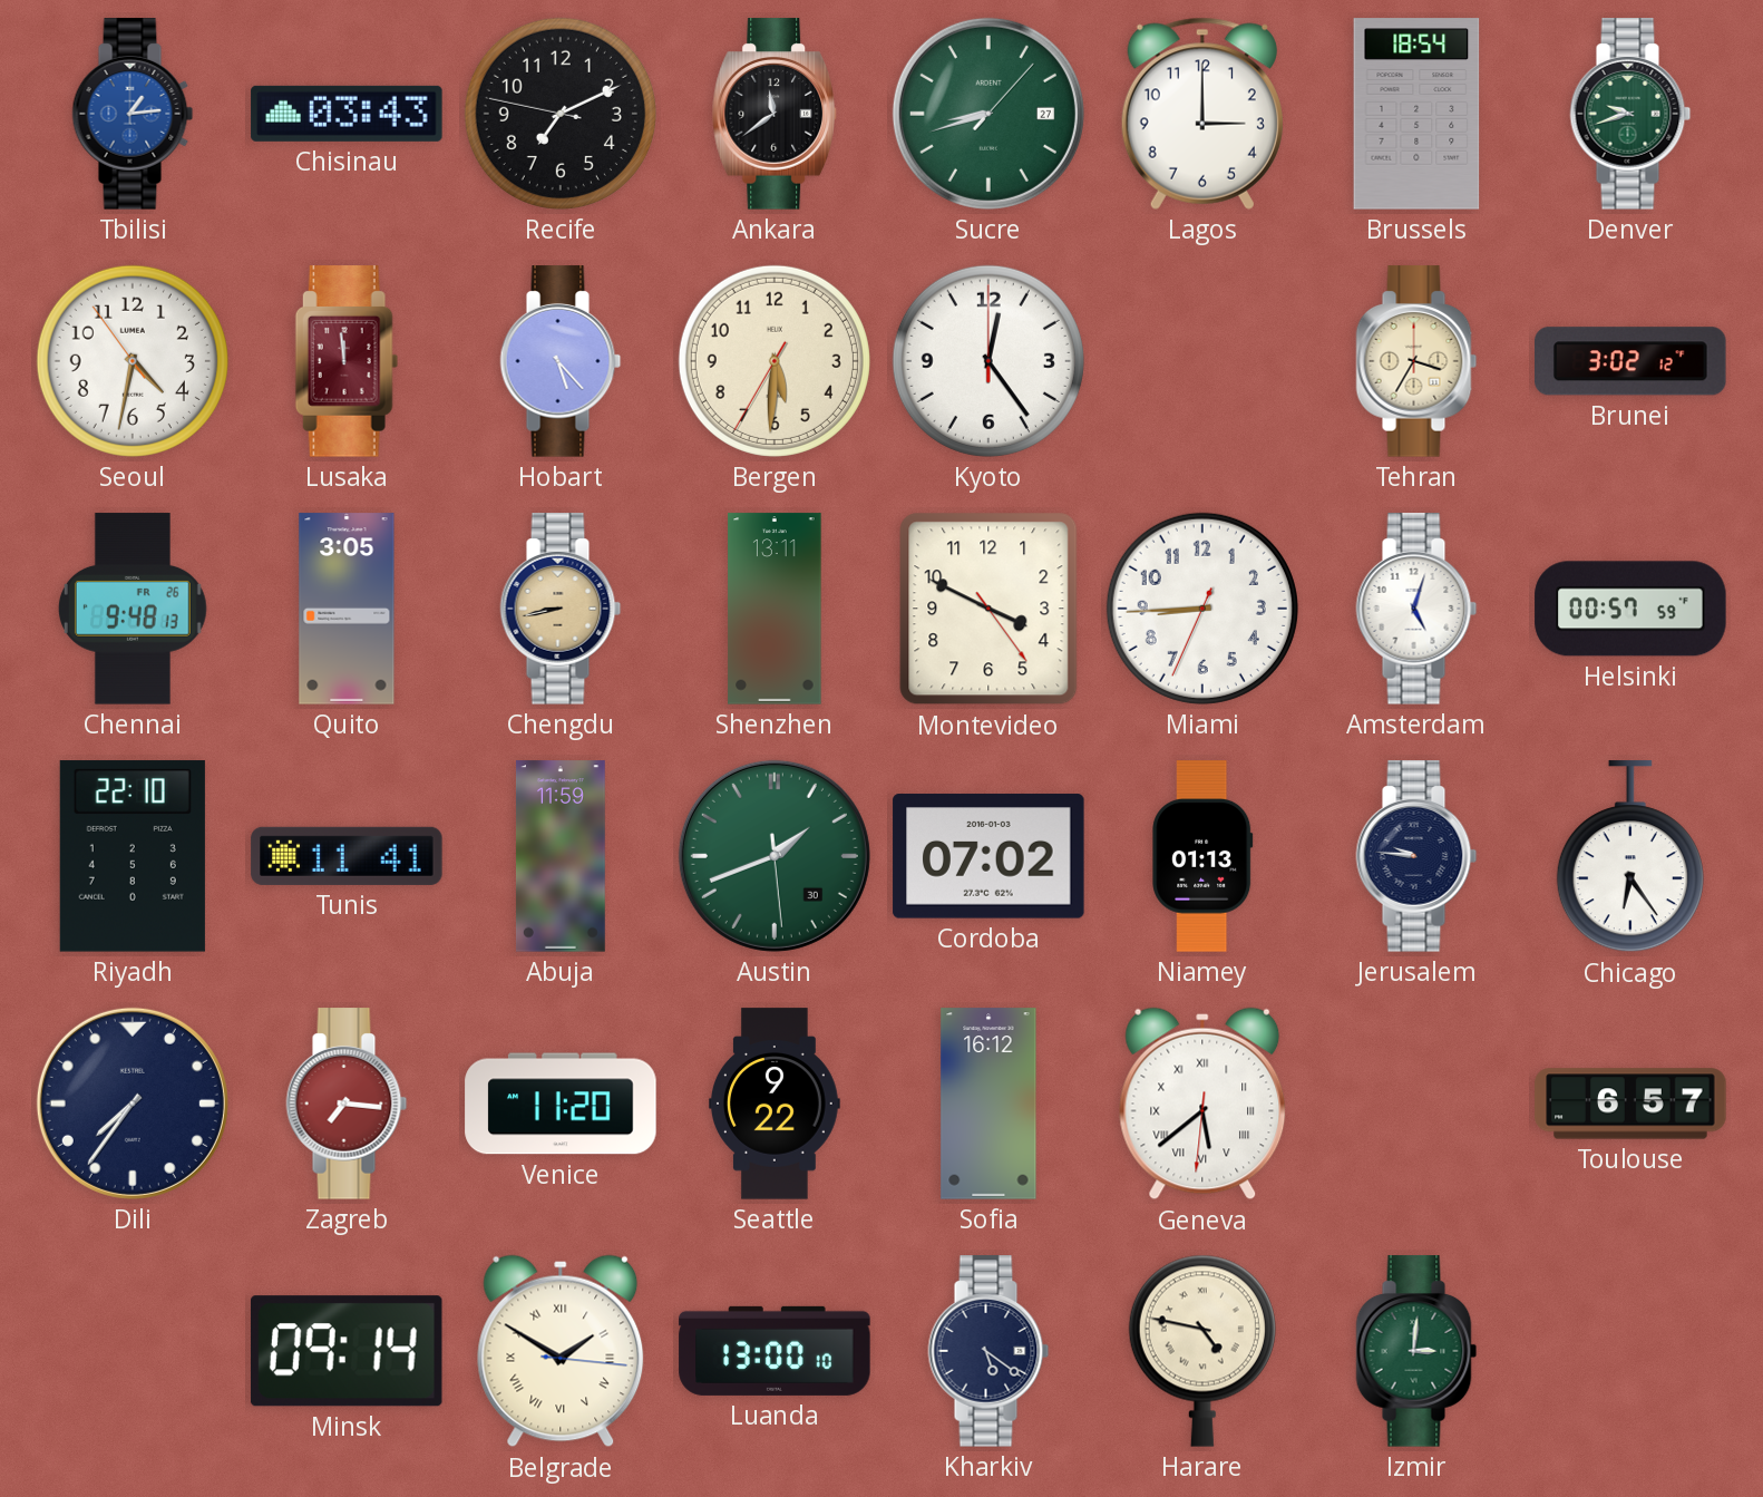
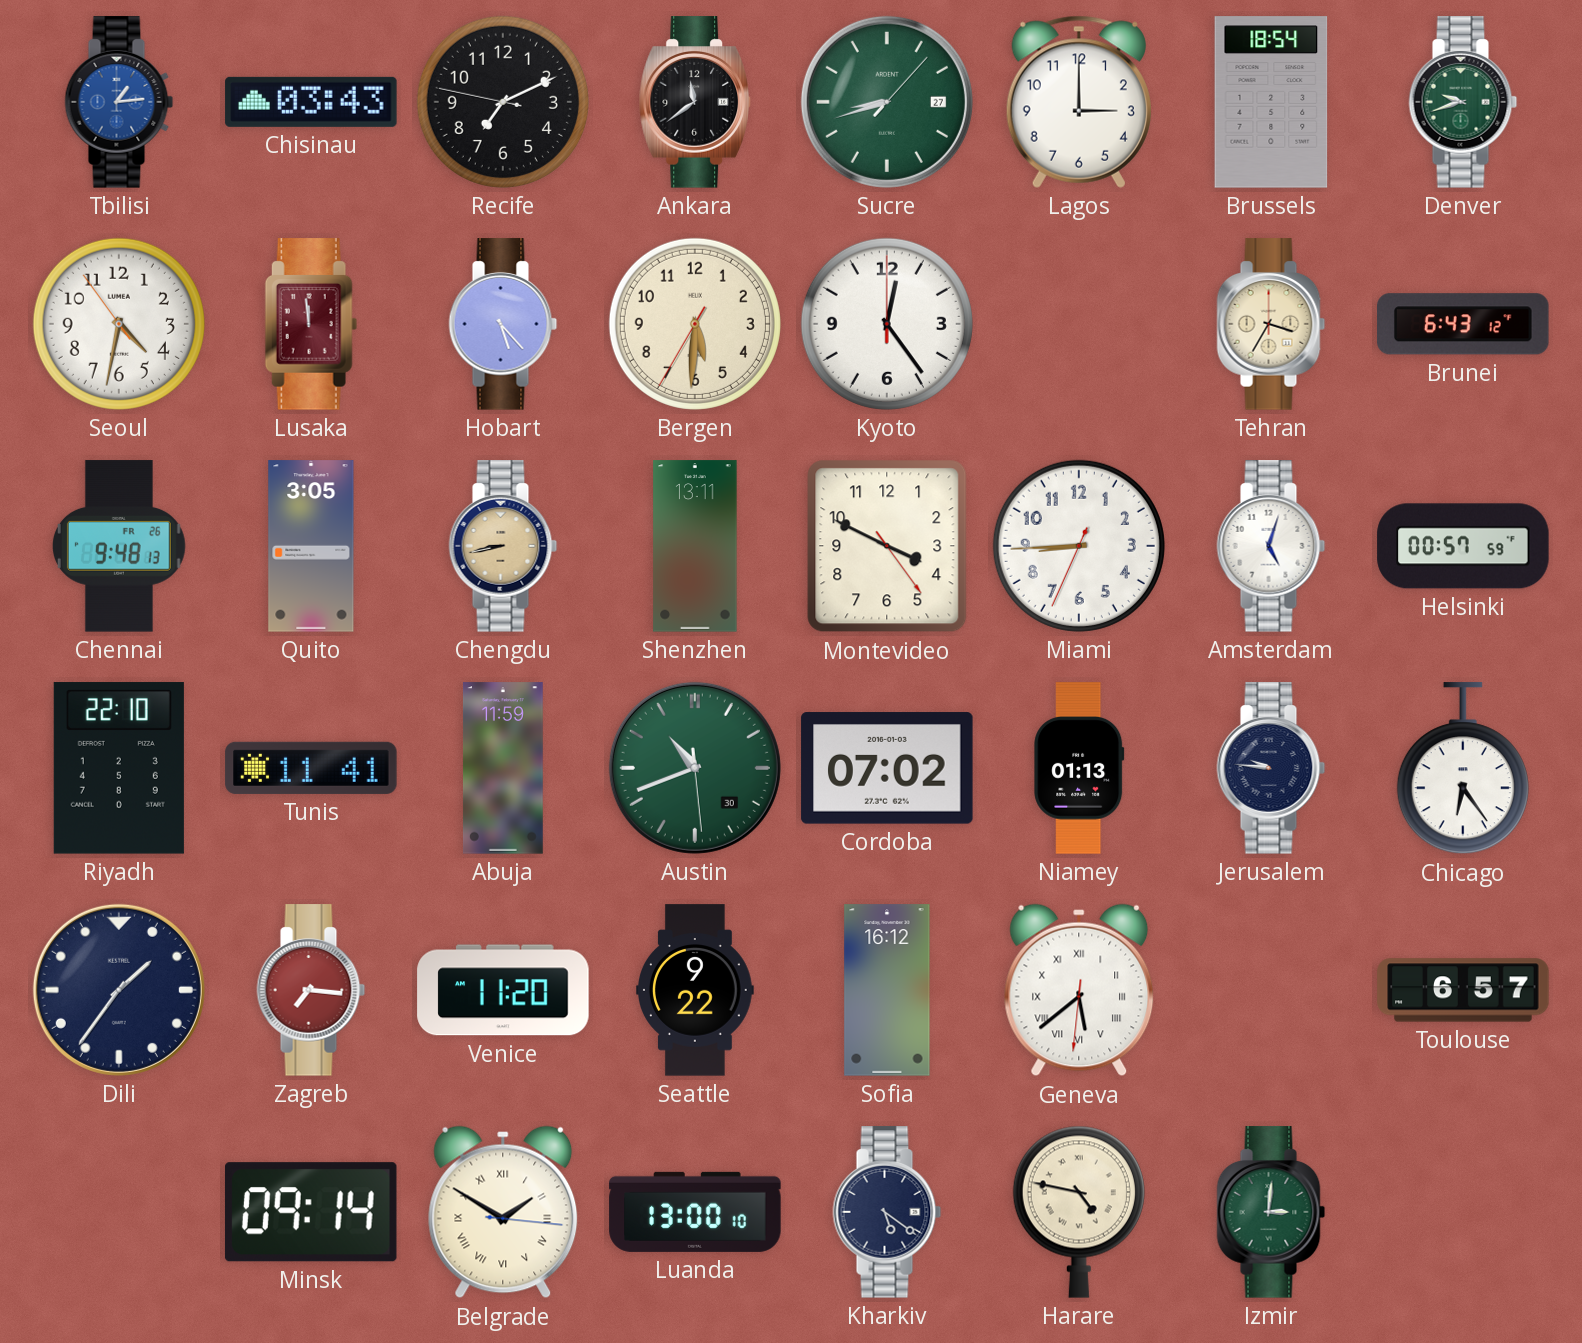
Brunei: 3:02 -> 6:43 (1463, 324)
Austin: 1:41 -> 10:41 (695, 768)
Dili: 7:36 -> 1:36 (119, 990)
